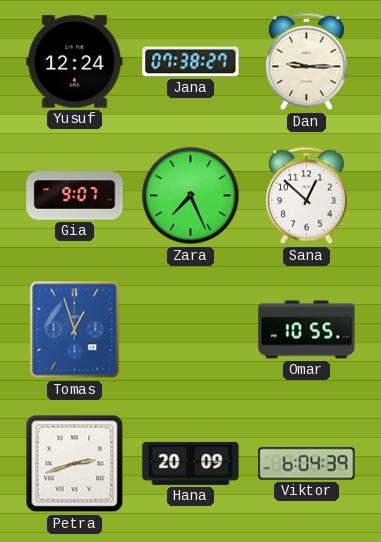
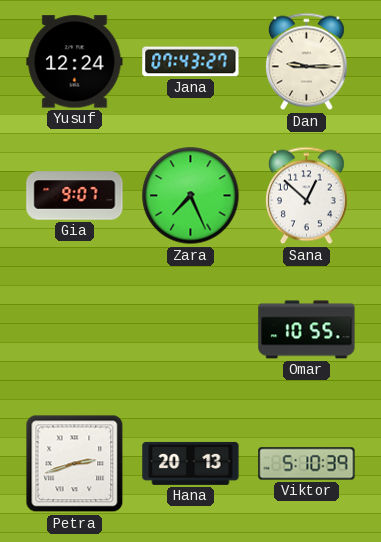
Jana: 07:38 -> 07:43 (191, 62)
Tomas: 12:57 -> none (75, 330)
Hana: 20:09 -> 20:13 (191, 463)
Viktor: 6:04 -> 5:10 (307, 464)
